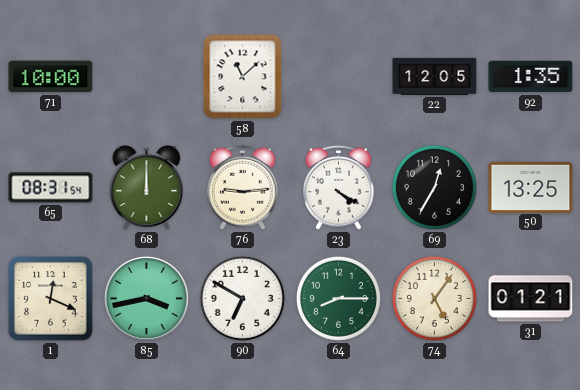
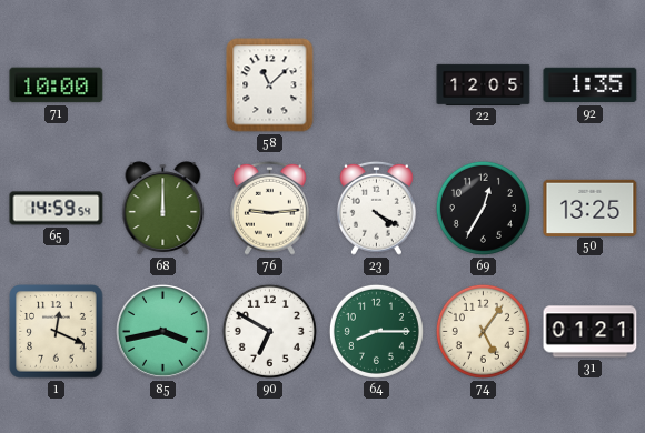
65: 08:31 -> 14:59 (57, 209)
